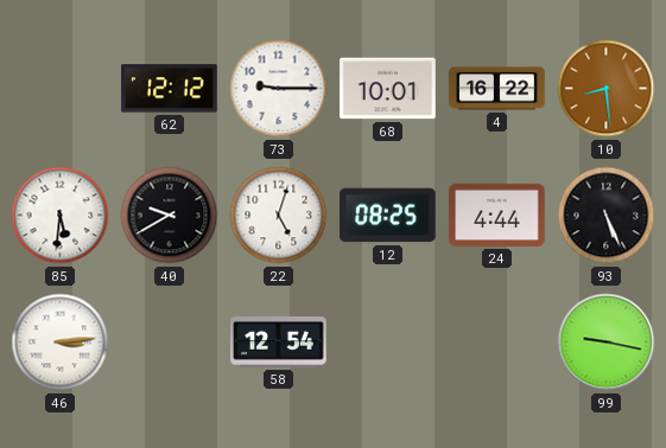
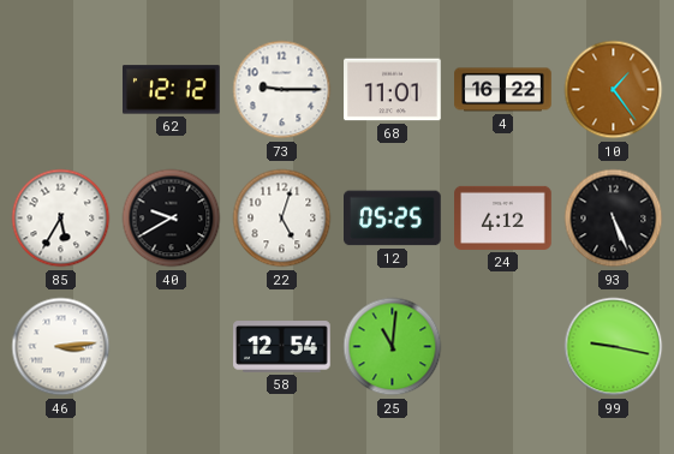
68: 10:01 -> 11:01 (393, 90)
10: 8:29 -> 1:24 (614, 90)
85: 5:31 -> 5:35 (61, 219)
12: 08:25 -> 05:25 (393, 219)
24: 4:44 -> 4:12 (503, 217)
25: none -> 11:01 (393, 347)
